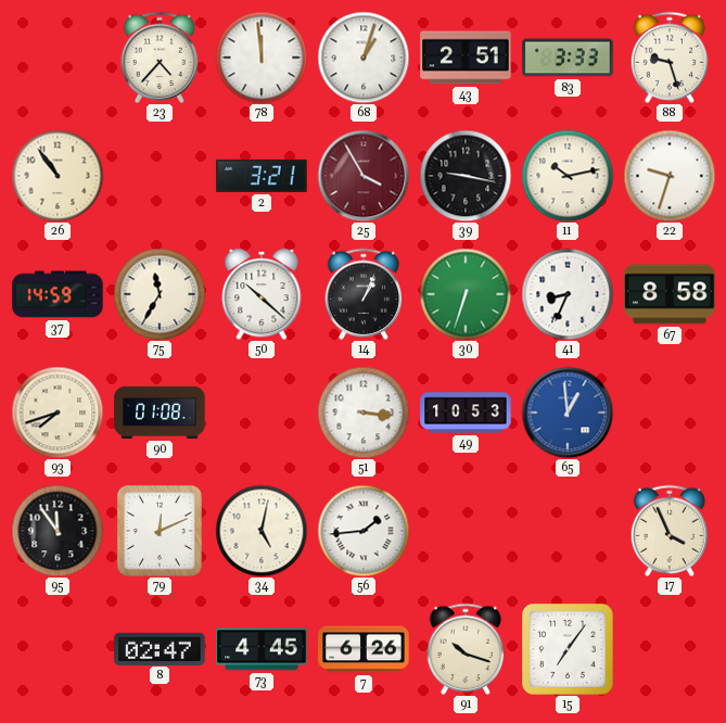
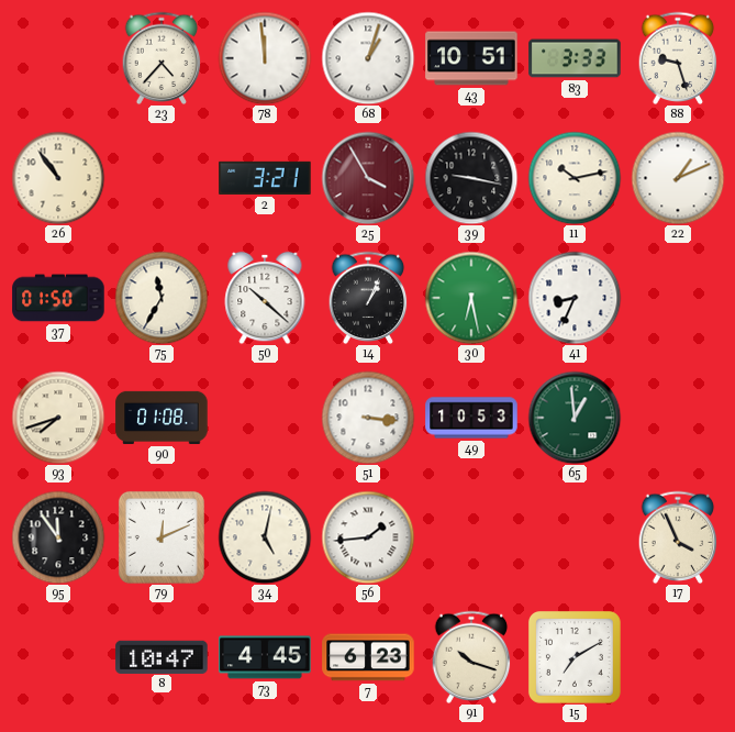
43: 2:51 -> 10:51 (471, 58)
22: 9:33 -> 1:11 (678, 178)
37: 14:59 -> 01:50 (58, 298)
30: 6:33 -> 6:28 (471, 298)
67: 8:58 -> none (670, 294)
65 dial: blue -> green (575, 418)
8: 02:47 -> 10:47 (162, 656)
7: 6:26 -> 6:23 (368, 657)
15: 7:06 -> 7:10 (575, 657)
